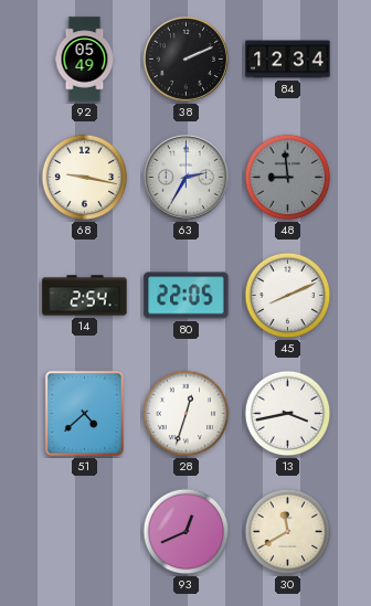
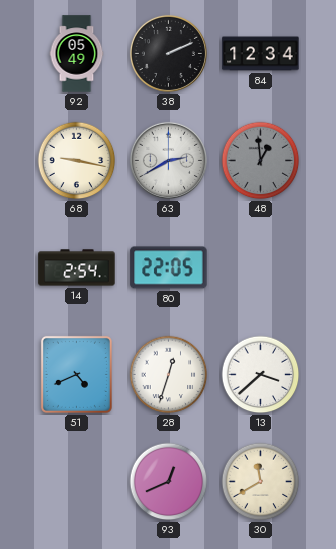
63: 2:35 -> 2:40 (168, 160)
48: 8:59 -> 12:59 (261, 161)
45: 8:11 -> none (288, 296)
51: 4:38 -> 4:41 (76, 374)
13: 3:43 -> 3:38 (261, 375)
